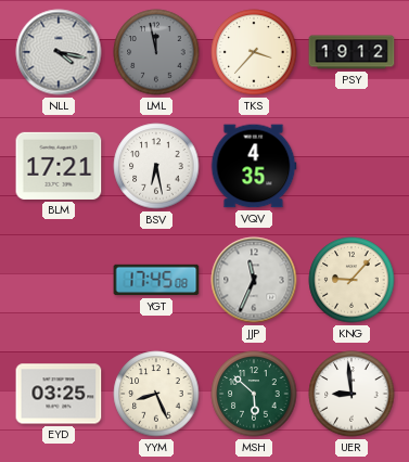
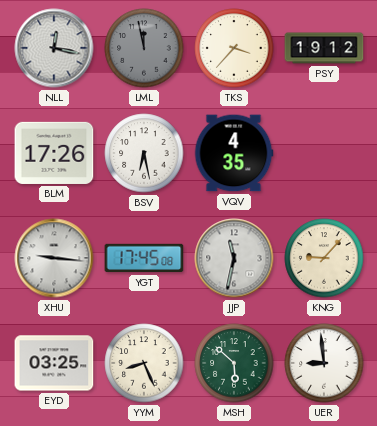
NLL: 4:17 -> 12:17 (54, 48)
BLM: 17:21 -> 17:26 (54, 153)
XHU: none -> 9:16 (54, 258)
JJP: 11:34 -> 11:32 (234, 258)
